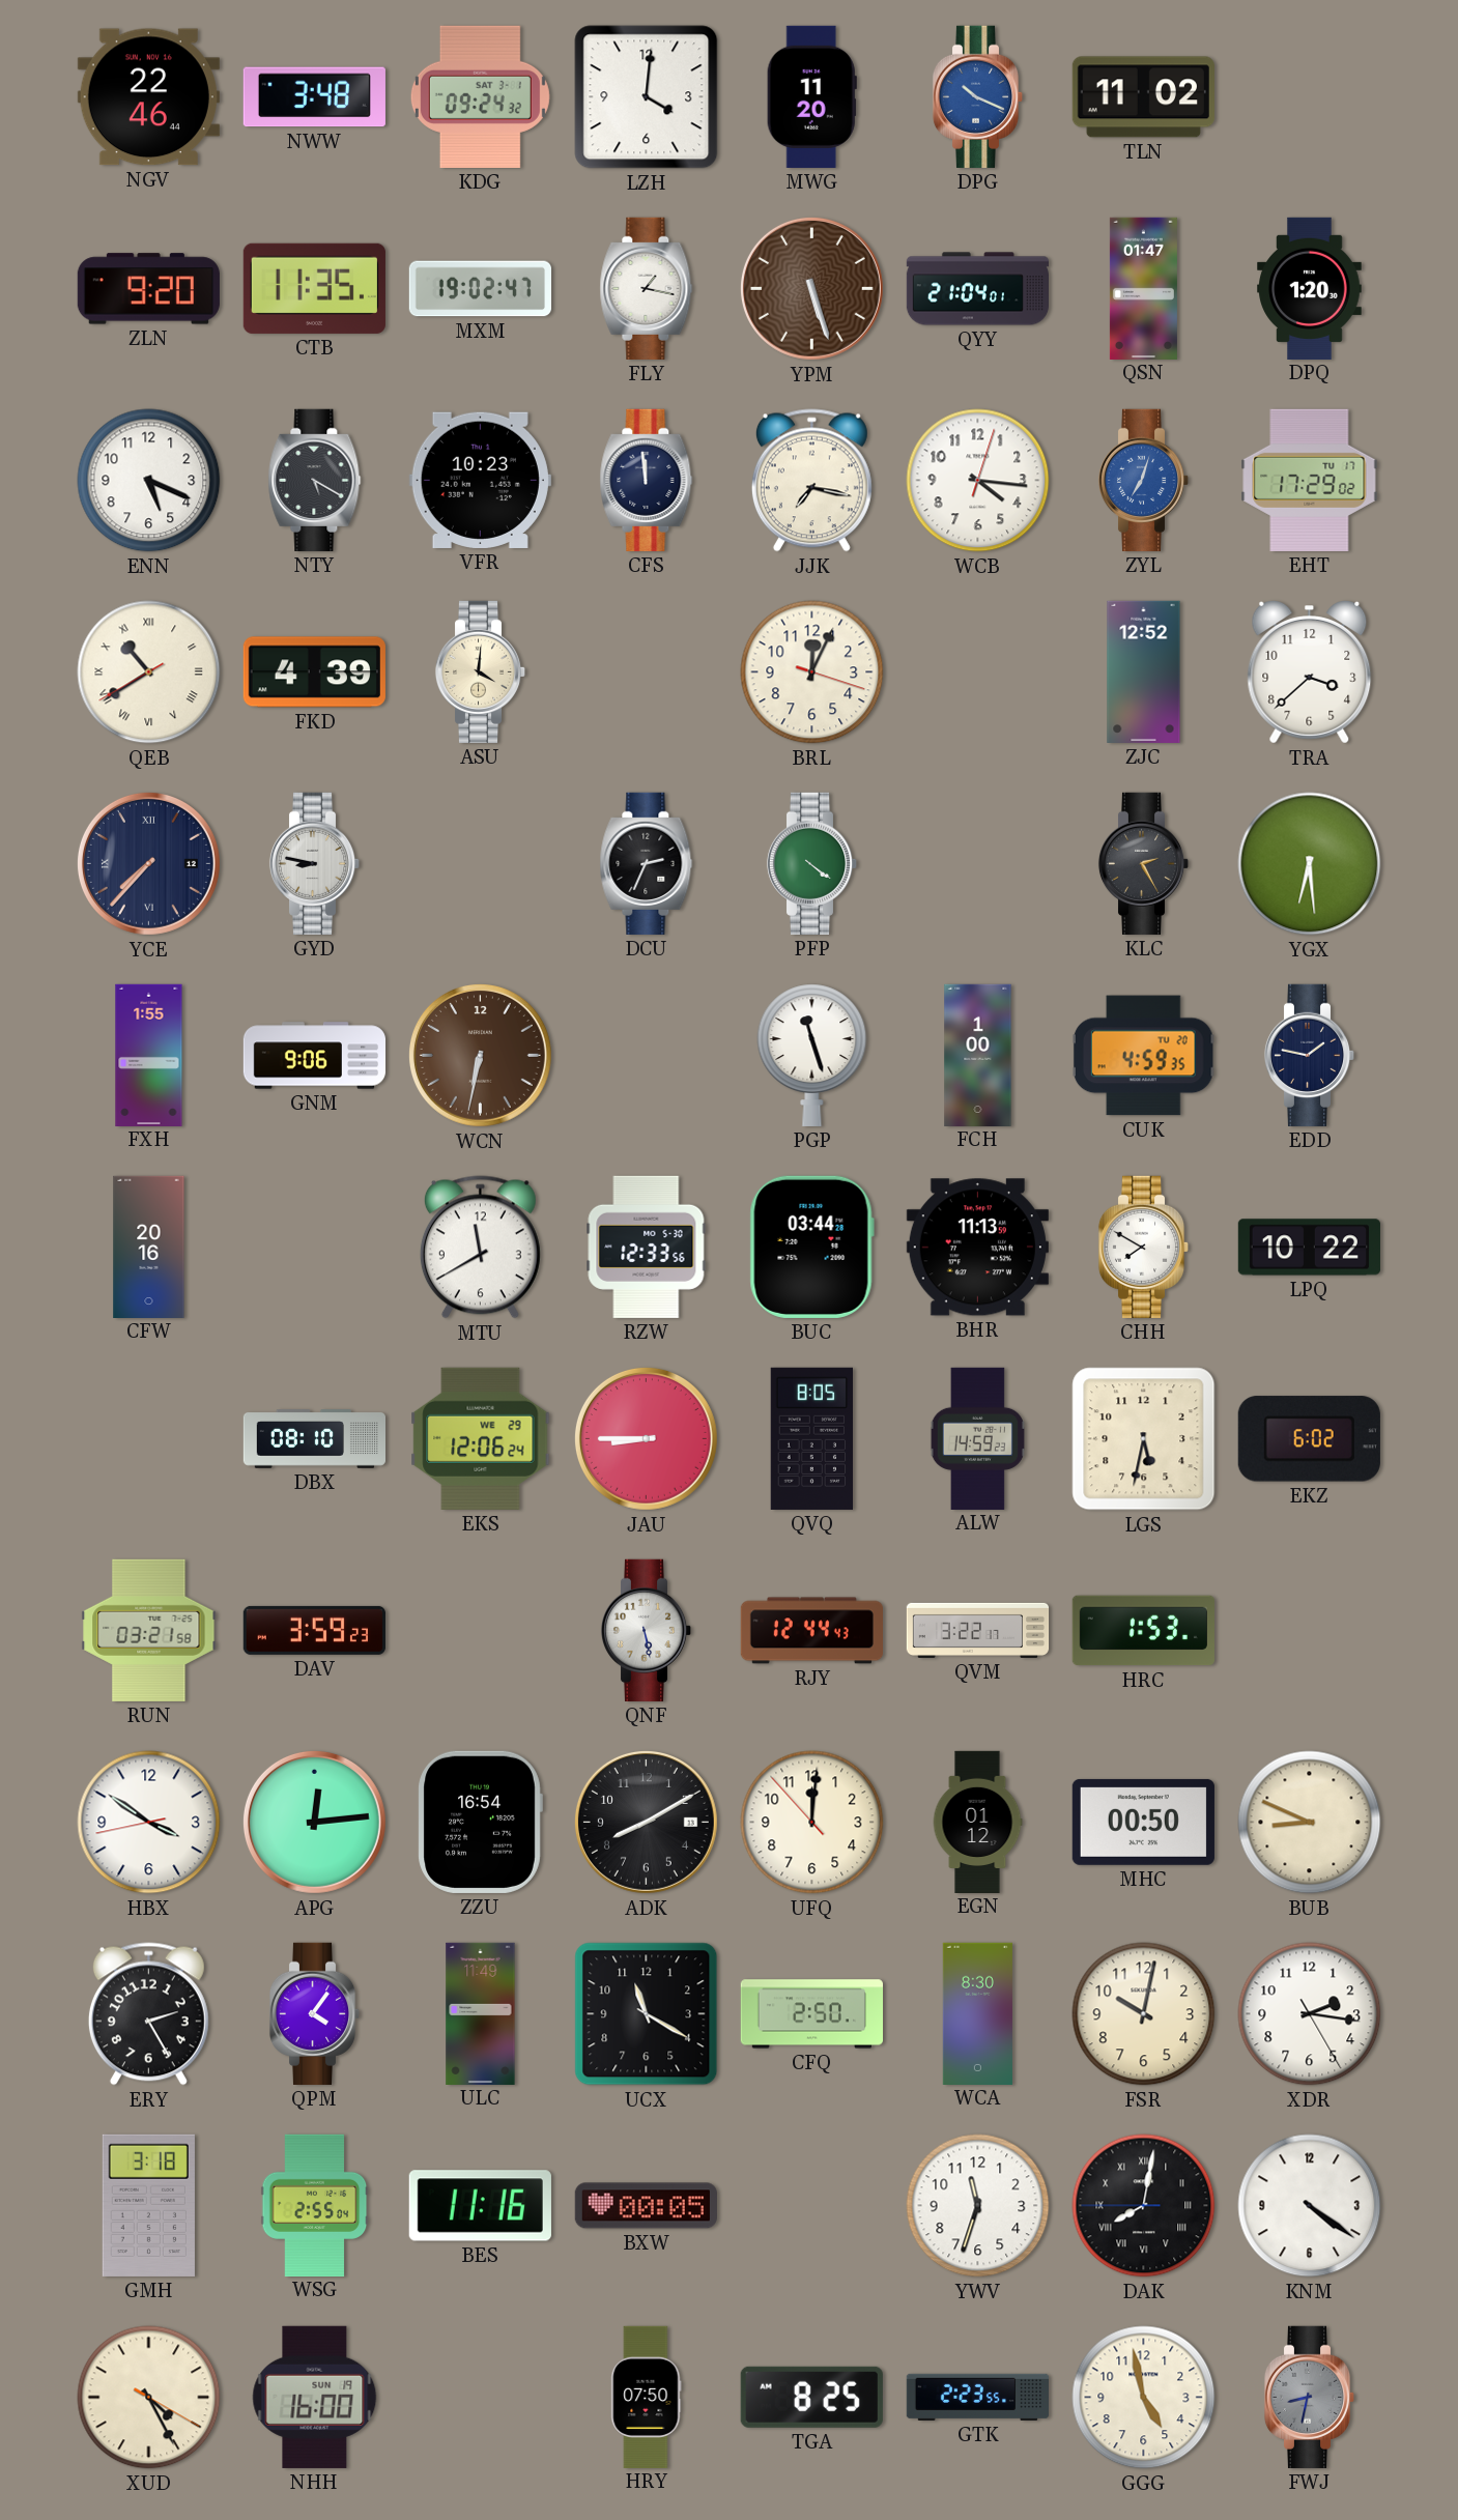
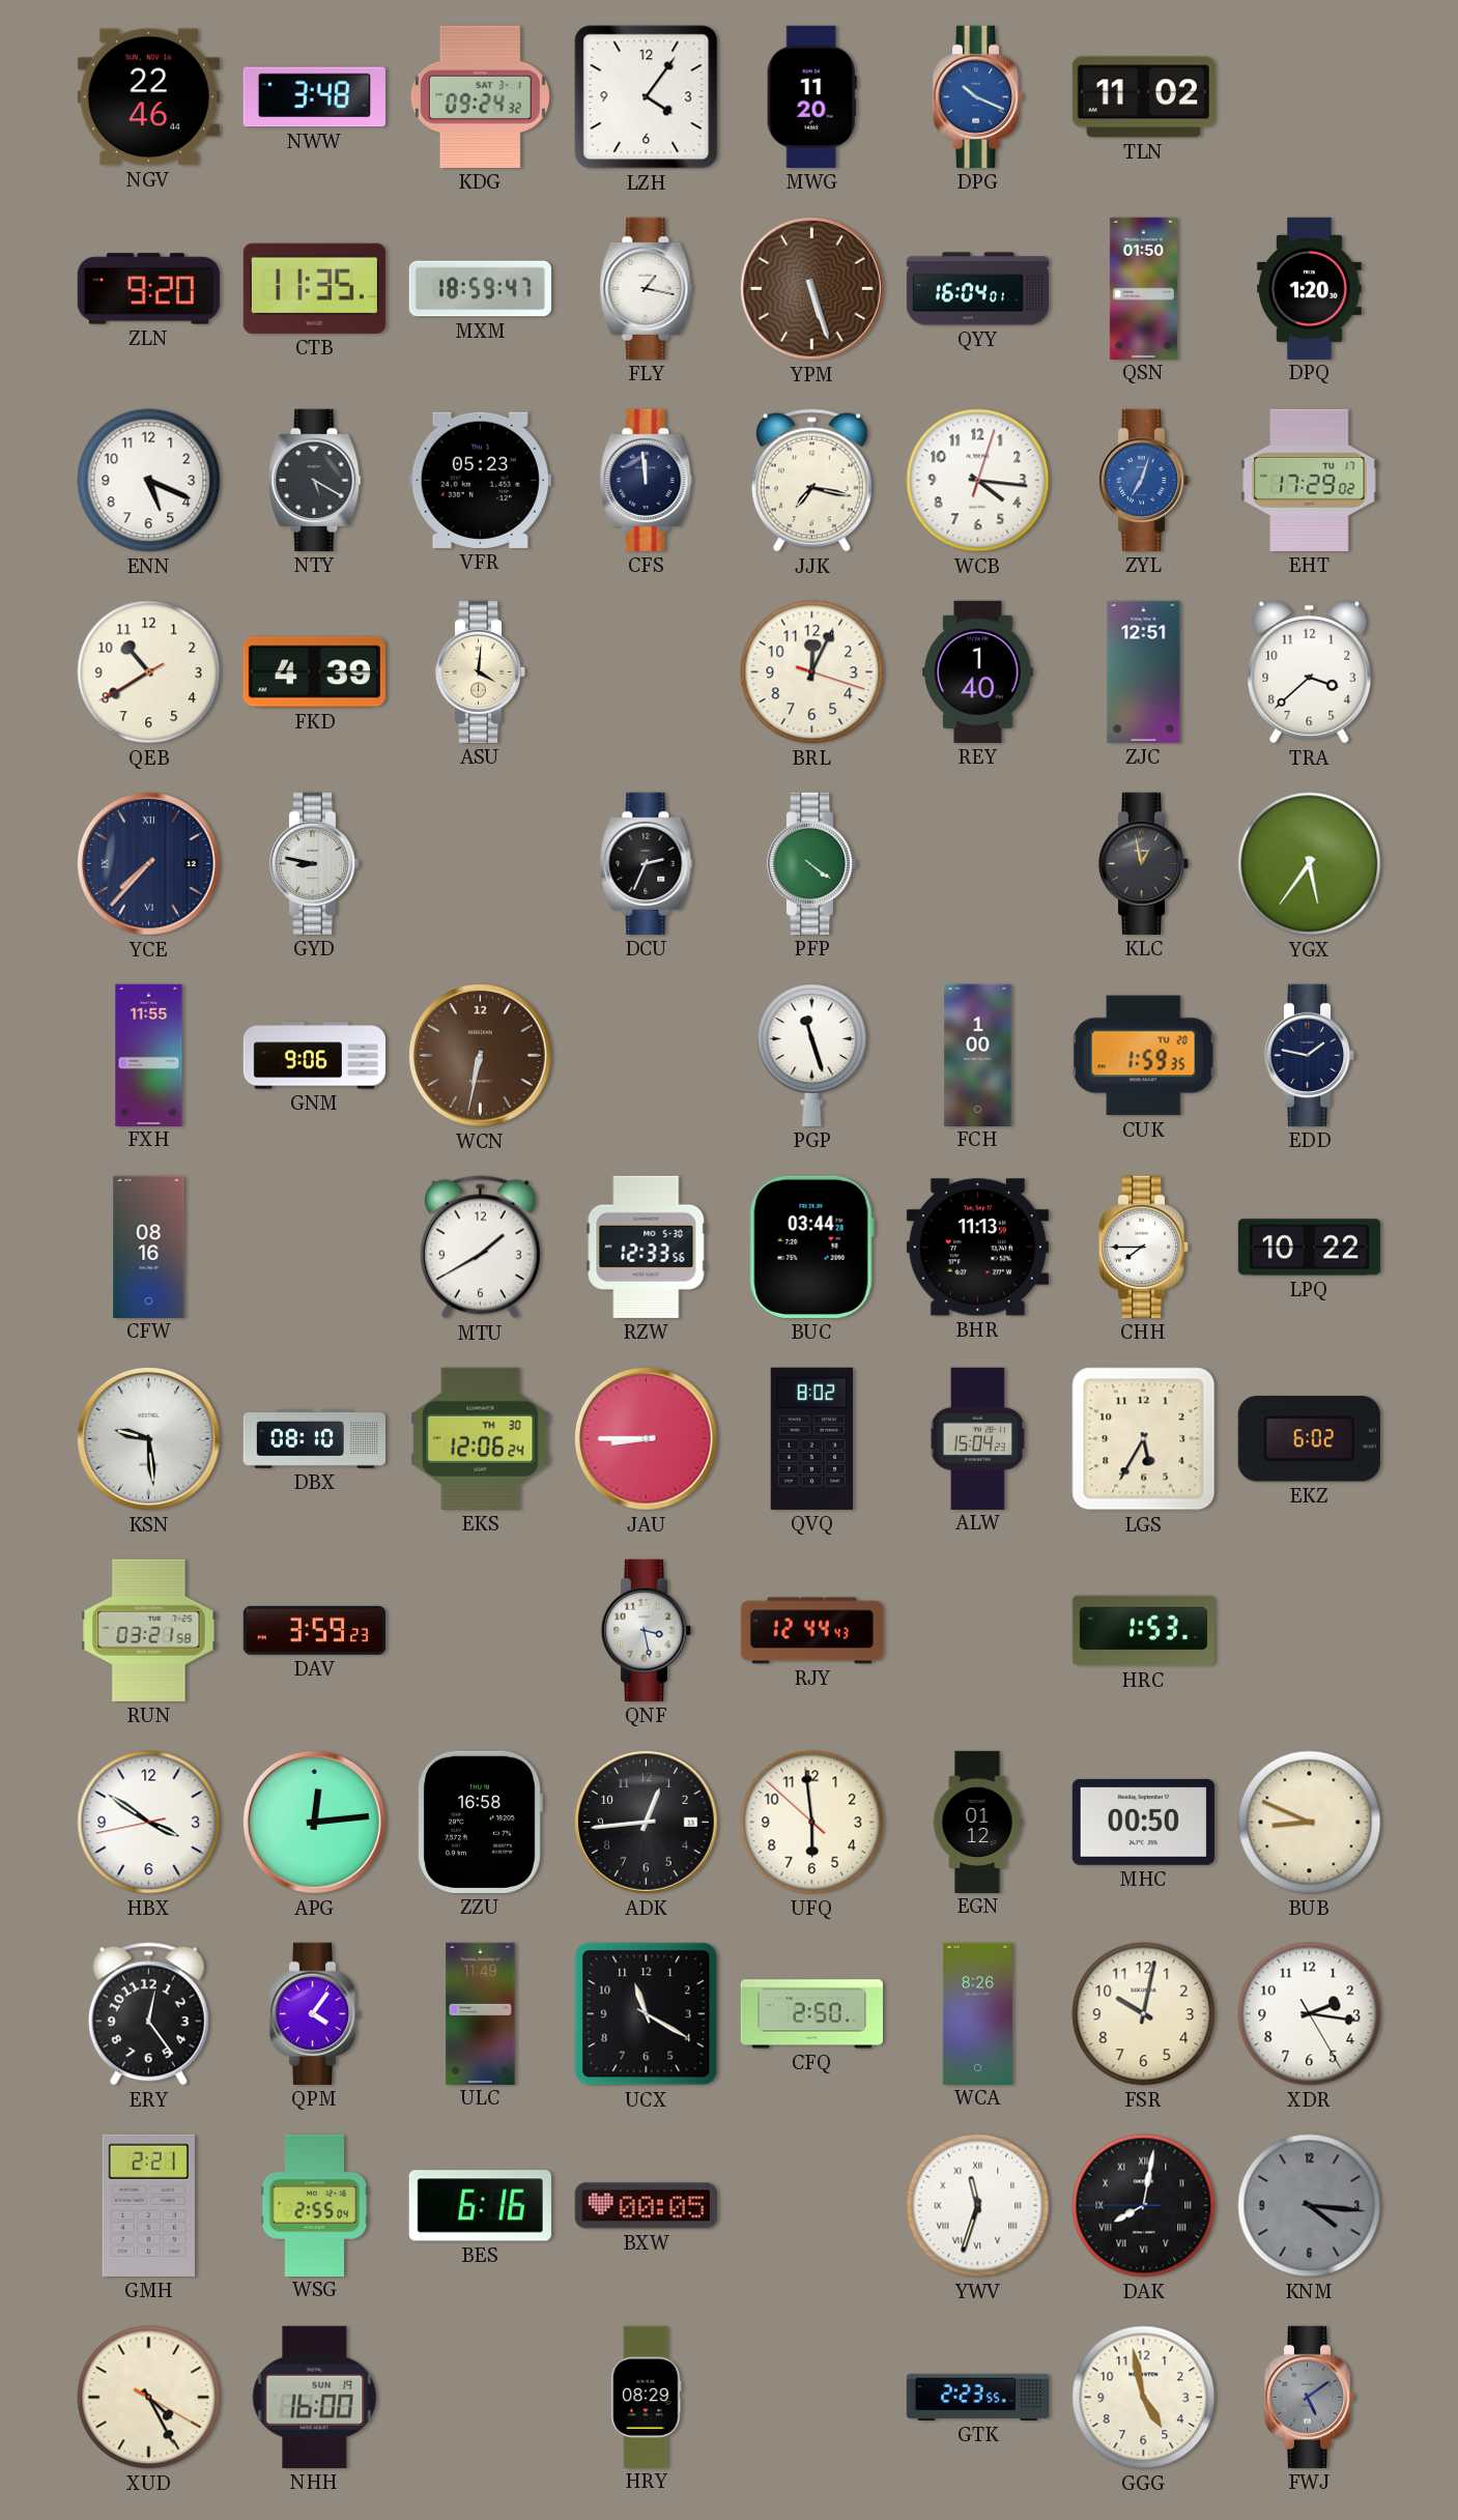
LZH: 4:01 -> 4:06 (647, 97)
MXM: 19:02 -> 18:59 (480, 289)
QYY: 21:04 -> 16:04 (977, 289)
QSN: 01:47 -> 01:50 (1143, 288)
VFR: 10:23 -> 05:23 (480, 480)
QEB numerals: Roman -> Arabic (149, 672)
REY: none -> 1:40 (978, 671)
ZJC: 12:52 -> 12:51 (1144, 671)
KLC: 2:25 -> 12:58 (1144, 863)
YGX: 6:29 -> 5:36 (1310, 864)
FXH: 1:55 -> 11:55 (149, 1055)
CUK: 4:59 -> 1:59 (1143, 1056)
CFW: 20:16 -> 08:16 (149, 1247)
MTU: 11:40 -> 1:40 (480, 1248)
CHH: 7:50 -> 7:45 (1144, 1247)
KSN: none -> 9:29 (148, 1438)
EKS date: WE 29 -> TH 30 (481, 1438)
QVQ: 8:05 -> 8:02 (811, 1438)
ALW: 14:59 -> 15:04 (977, 1438)
LGS: 5:32 -> 5:35 (1144, 1439)
QNF: 5:28 -> 3:28 (647, 1630)
QVM: 3:22 -> none (978, 1630)
ZZU: 16:54 -> 16:58 (480, 1822)
ADK: 8:10 -> 12:44 (646, 1822)
UFQ: 12:00 -> 5:58 (812, 1823)
ERY: 2:25 -> 12:24 (148, 2014)
WCA: 8:30 -> 8:26 (977, 2013)
GMH: 3:18 -> 2:21 (148, 2205)
BES: 11:16 -> 6:16 (480, 2206)
YWV numerals: Arabic -> Roman (978, 2206)
KNM: 4:21 -> 4:16 (1310, 2206)
KNM dial: white -> grey (1310, 2206)
HRY: 07:50 -> 08:29 (647, 2397)
TGA: 8:25 -> none (811, 2397)
FWJ: 8:32 -> 5:09 (1310, 2397)
